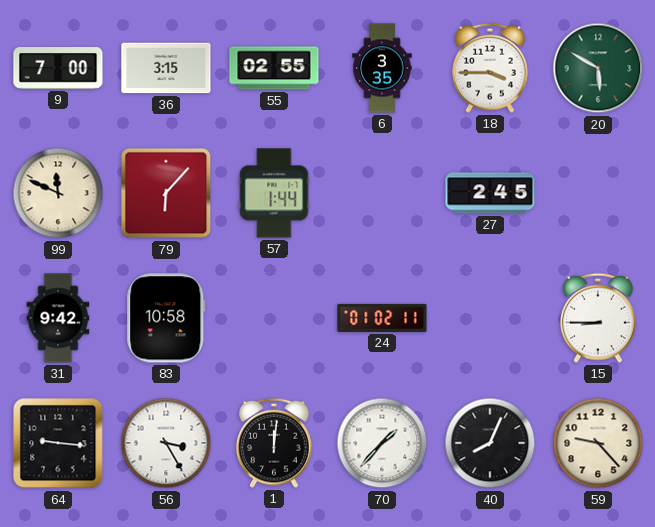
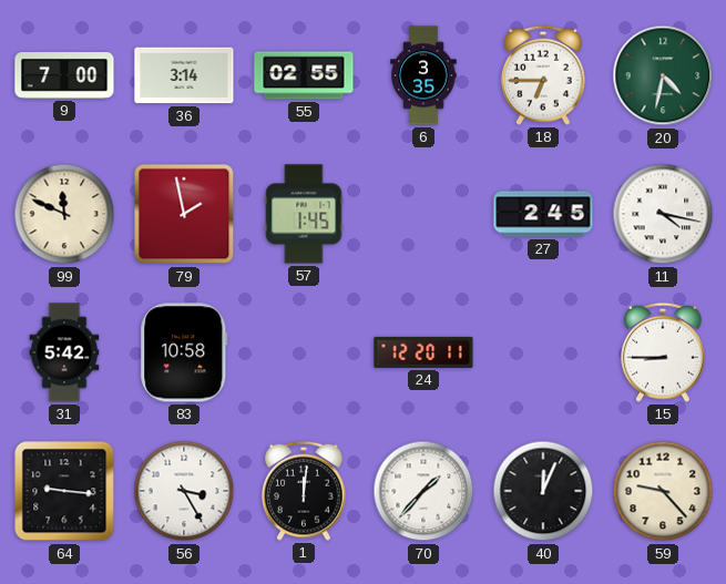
36: 3:15 -> 3:14 (184, 75)
18: 3:45 -> 6:45 (543, 75)
20: 5:50 -> 4:32 (663, 75)
79: 6:07 -> 1:58 (184, 214)
57: 1:44 -> 1:45 (304, 214)
11: none -> 4:17 (663, 214)
31: 9:42 -> 5:42 (64, 352)
24: 01:02 -> 12:20 (423, 352)
40: 8:04 -> 12:04 (543, 491)
